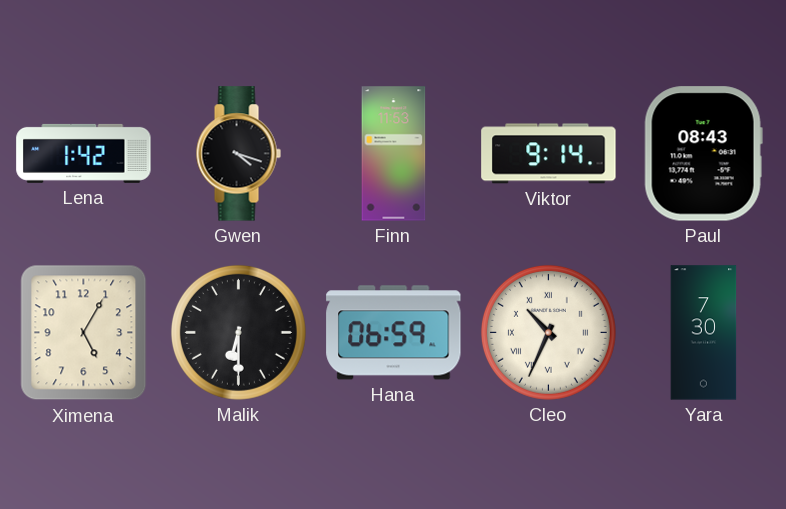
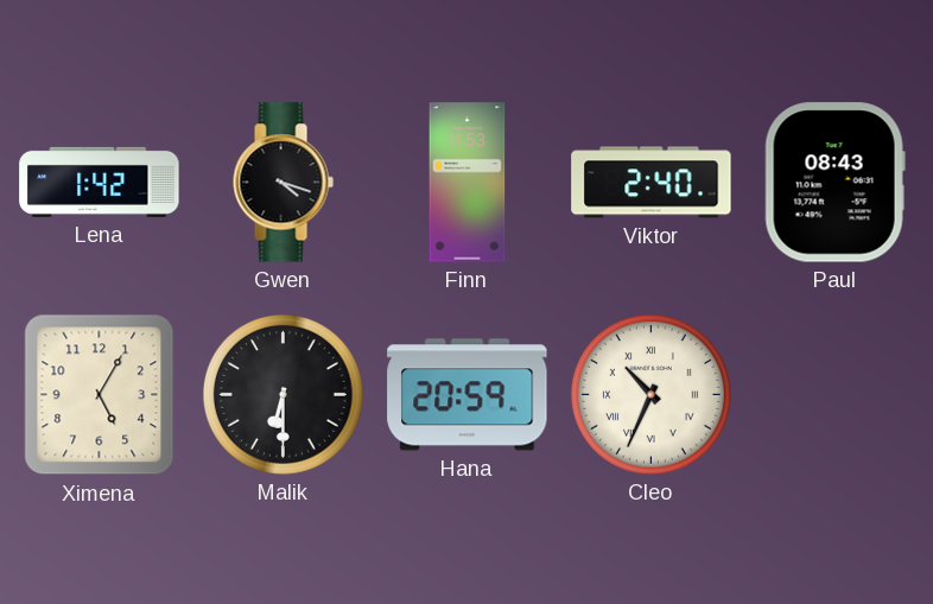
Viktor: 9:14 -> 2:40 (652, 183)
Hana: 06:59 -> 20:59 (468, 395)
Yara: 7:30 -> none (704, 333)
